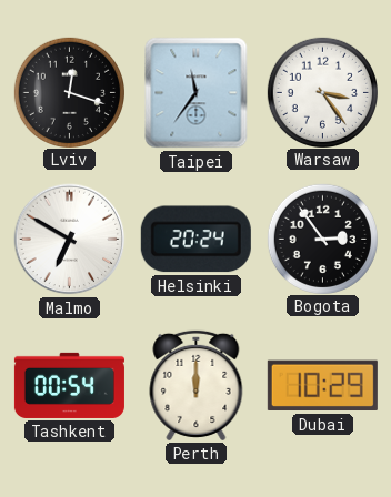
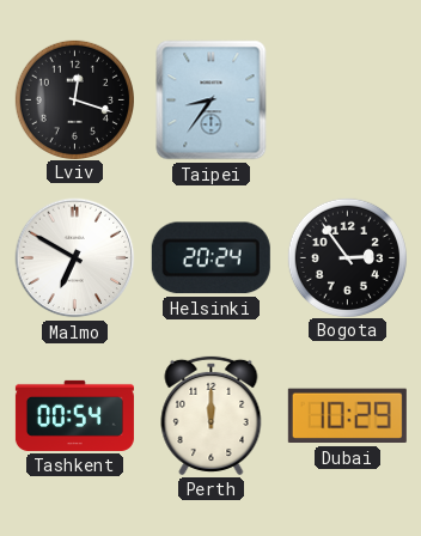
Taipei: 11:36 -> 8:36 (212, 100)
Warsaw: 3:24 -> none (322, 92)
